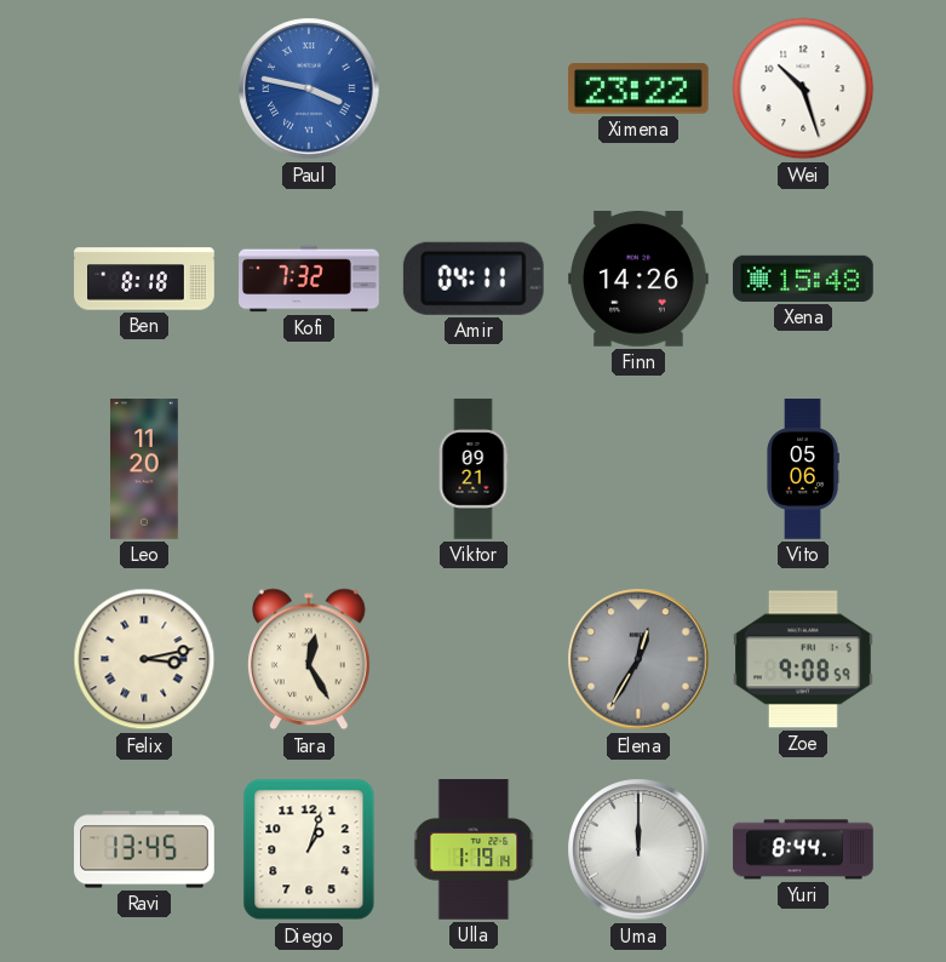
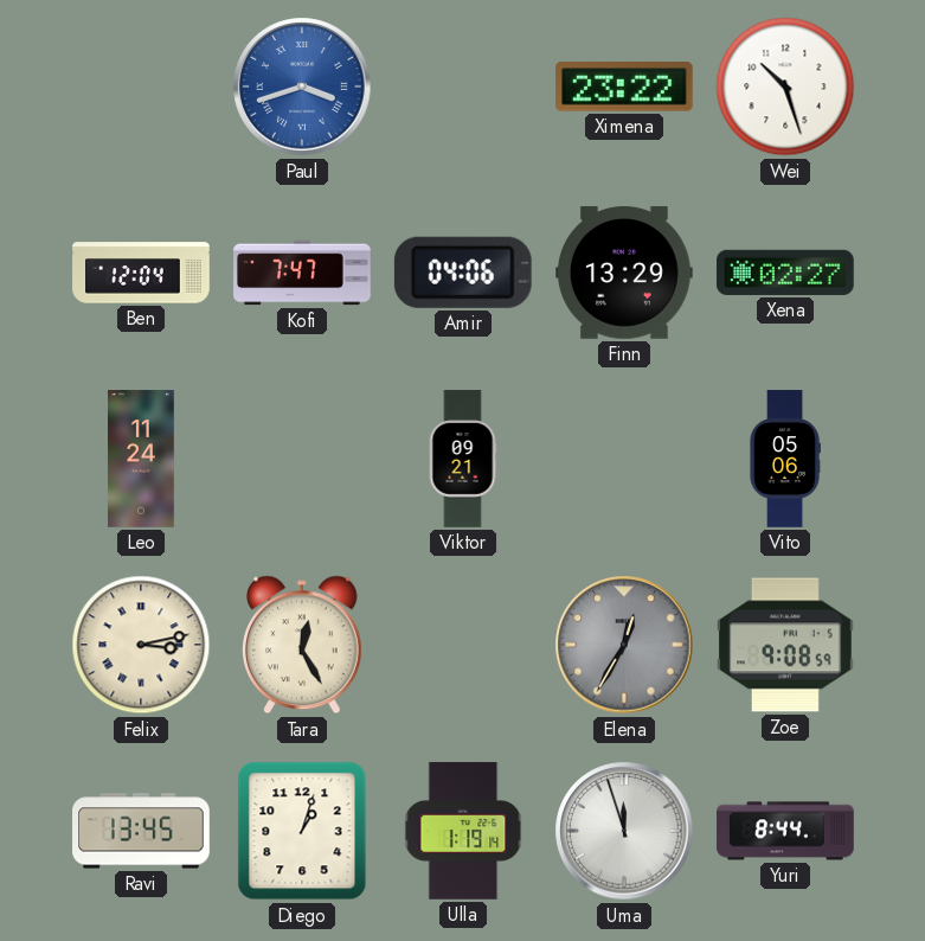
Paul: 3:47 -> 3:42 (302, 87)
Ben: 8:18 -> 12:04 (141, 273)
Kofi: 7:32 -> 7:47 (302, 273)
Amir: 04:11 -> 04:06 (463, 273)
Finn: 14:26 -> 13:29 (625, 274)
Xena: 15:48 -> 02:27 (786, 273)
Leo: 11:20 -> 11:24 (142, 459)
Uma: 12:00 -> 11:57 (624, 831)
